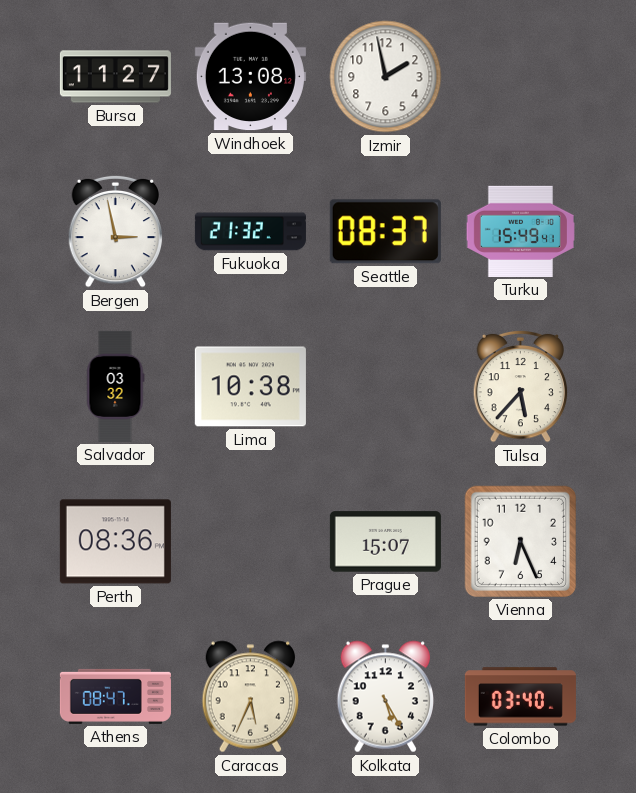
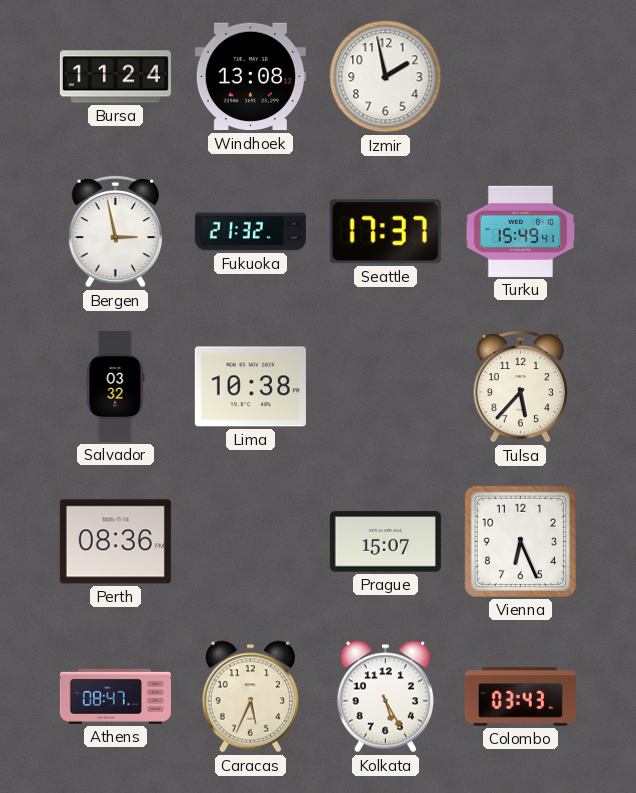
Bursa: 11:27 -> 11:24 (115, 77)
Seattle: 08:37 -> 17:37 (385, 232)
Colombo: 03:40 -> 03:43 (520, 697)
